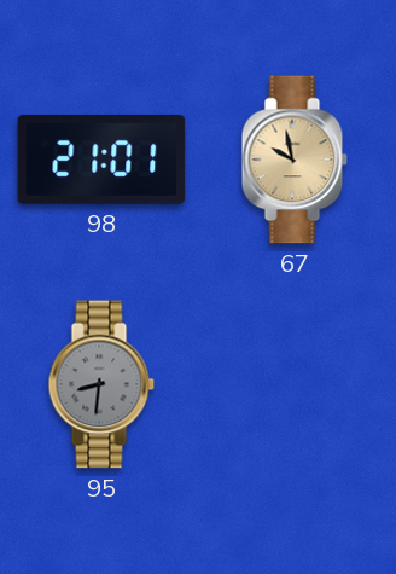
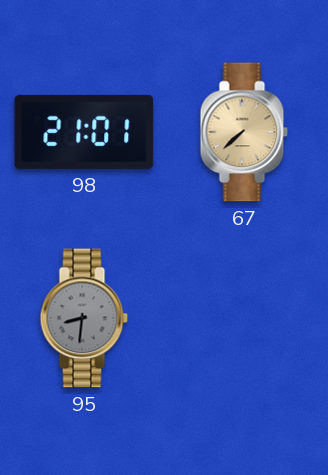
67: 9:58 -> 7:38 (244, 132)
